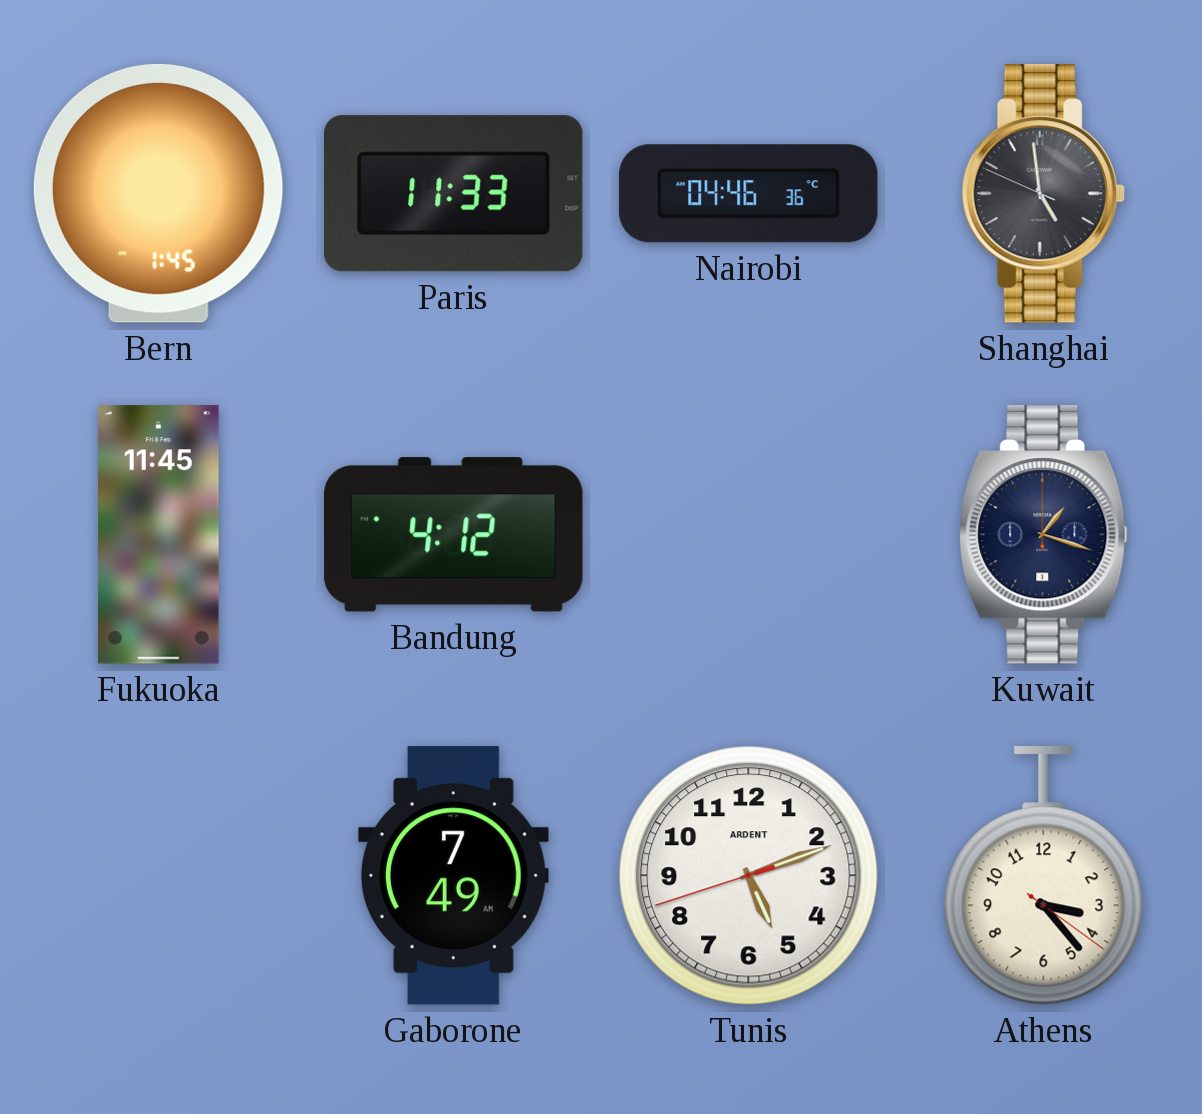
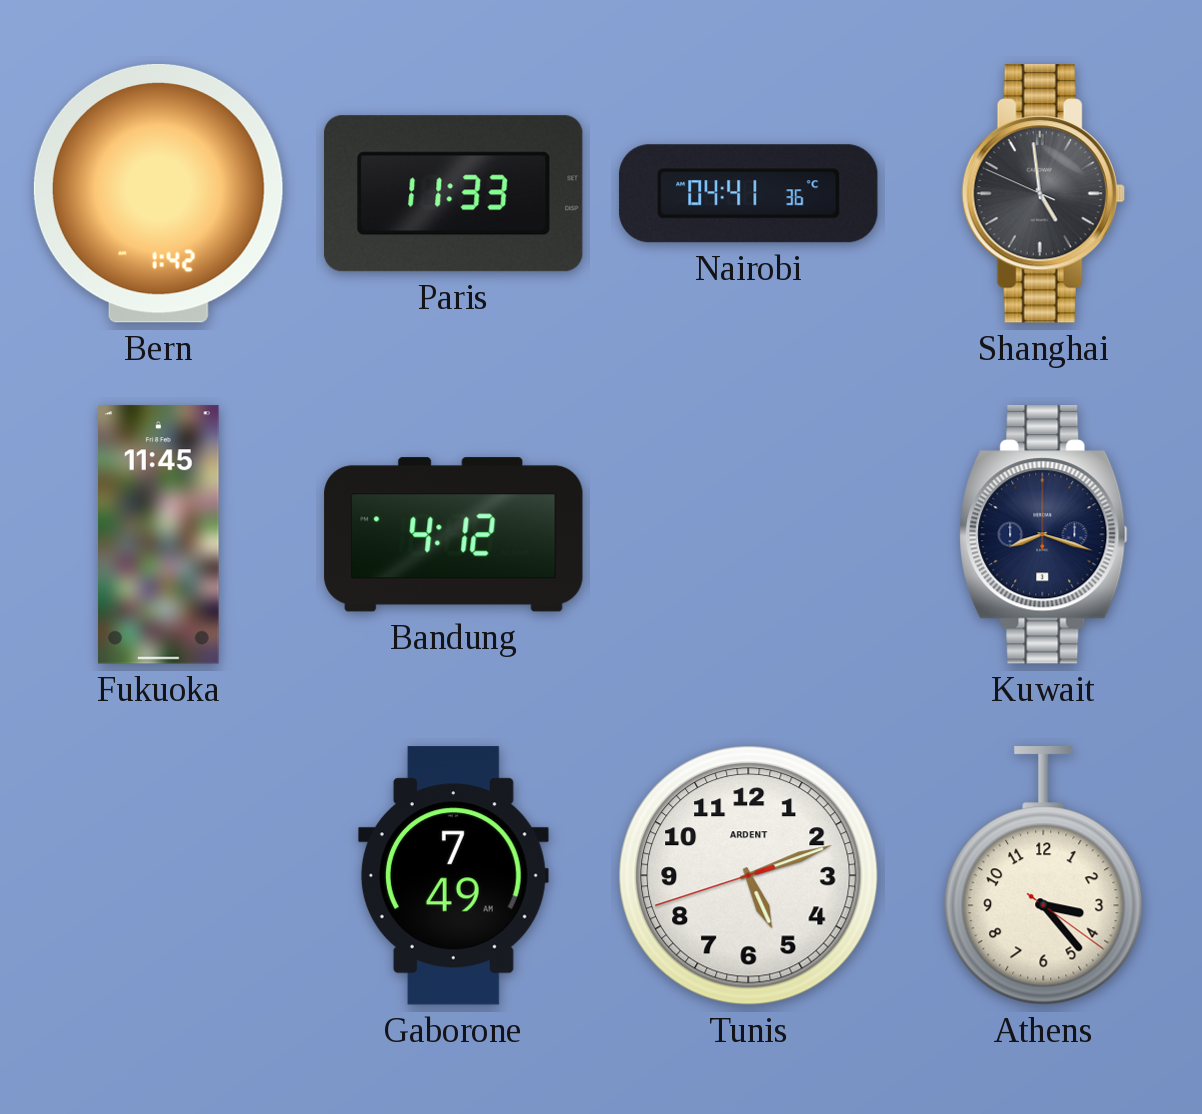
Bern: 1:45 -> 1:42 (158, 193)
Nairobi: 04:46 -> 04:41 (749, 194)
Kuwait: 1:18 -> 8:18 (1044, 535)
